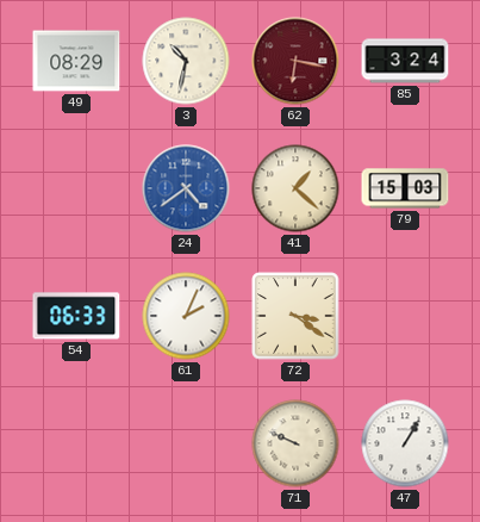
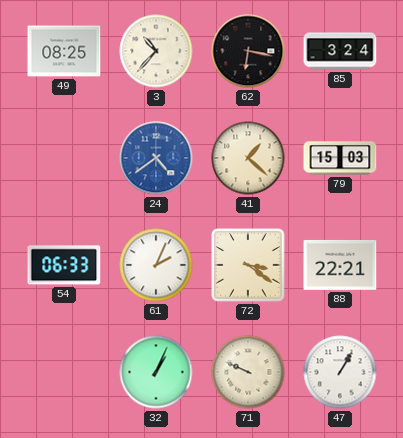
49: 08:29 -> 08:25 (64, 51)
3: 10:32 -> 10:37 (156, 51)
62 dial: burgundy -> black (248, 51)
88: none -> 22:21 (340, 265)
32: none -> 1:04 (156, 372)
